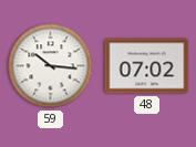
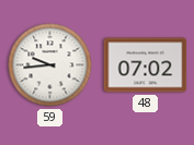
59: 10:16 -> 9:44 (50, 65)
